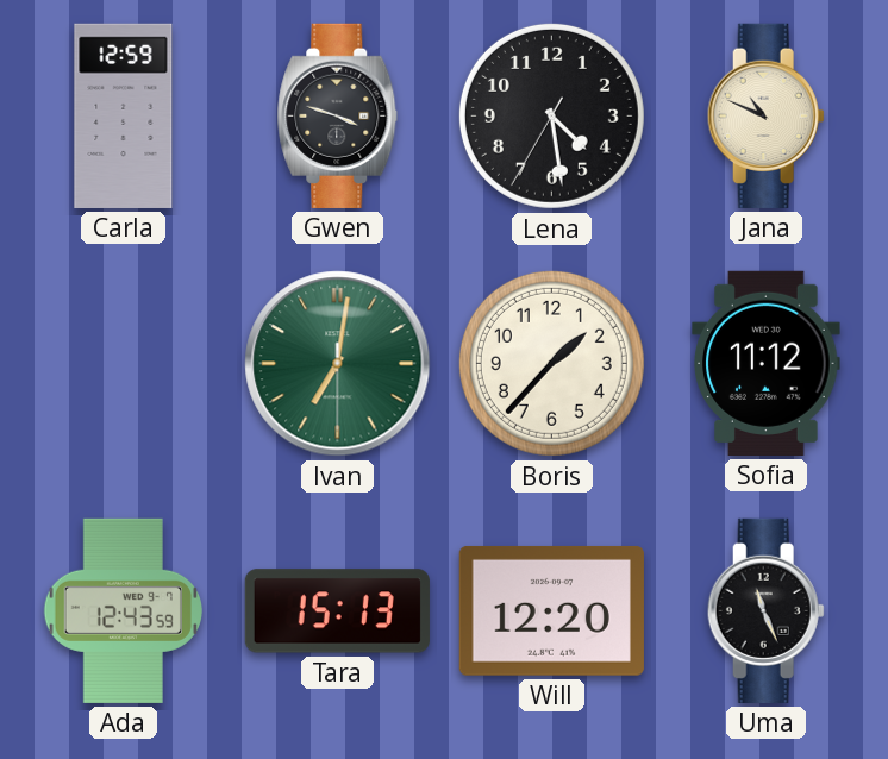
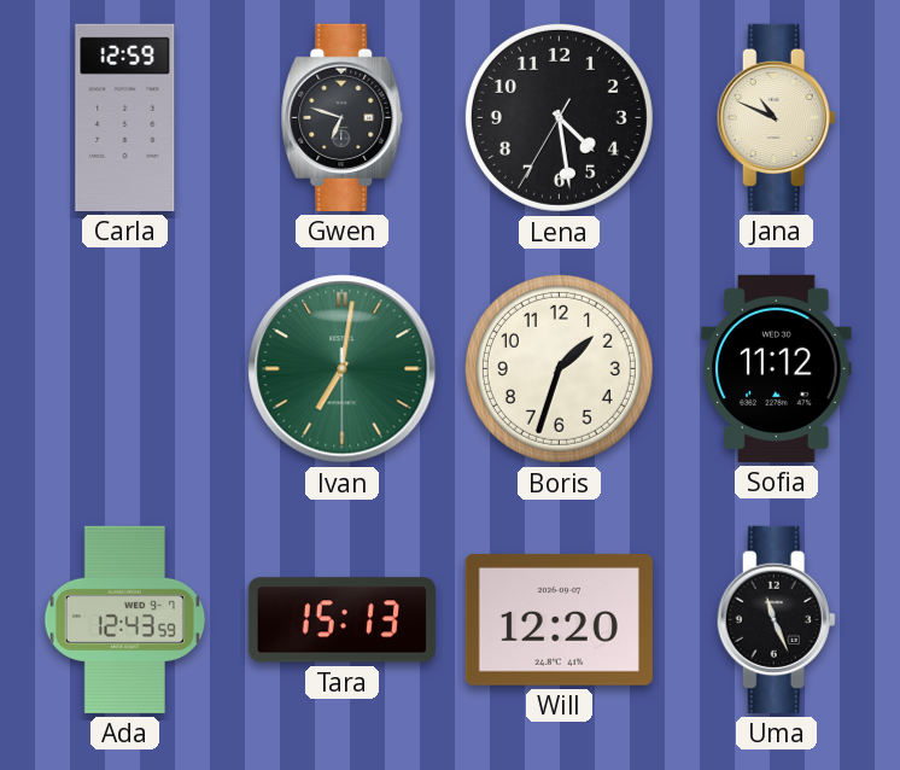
Gwen: 3:48 -> 6:48 (343, 117)
Boris: 1:37 -> 1:33 (559, 368)
